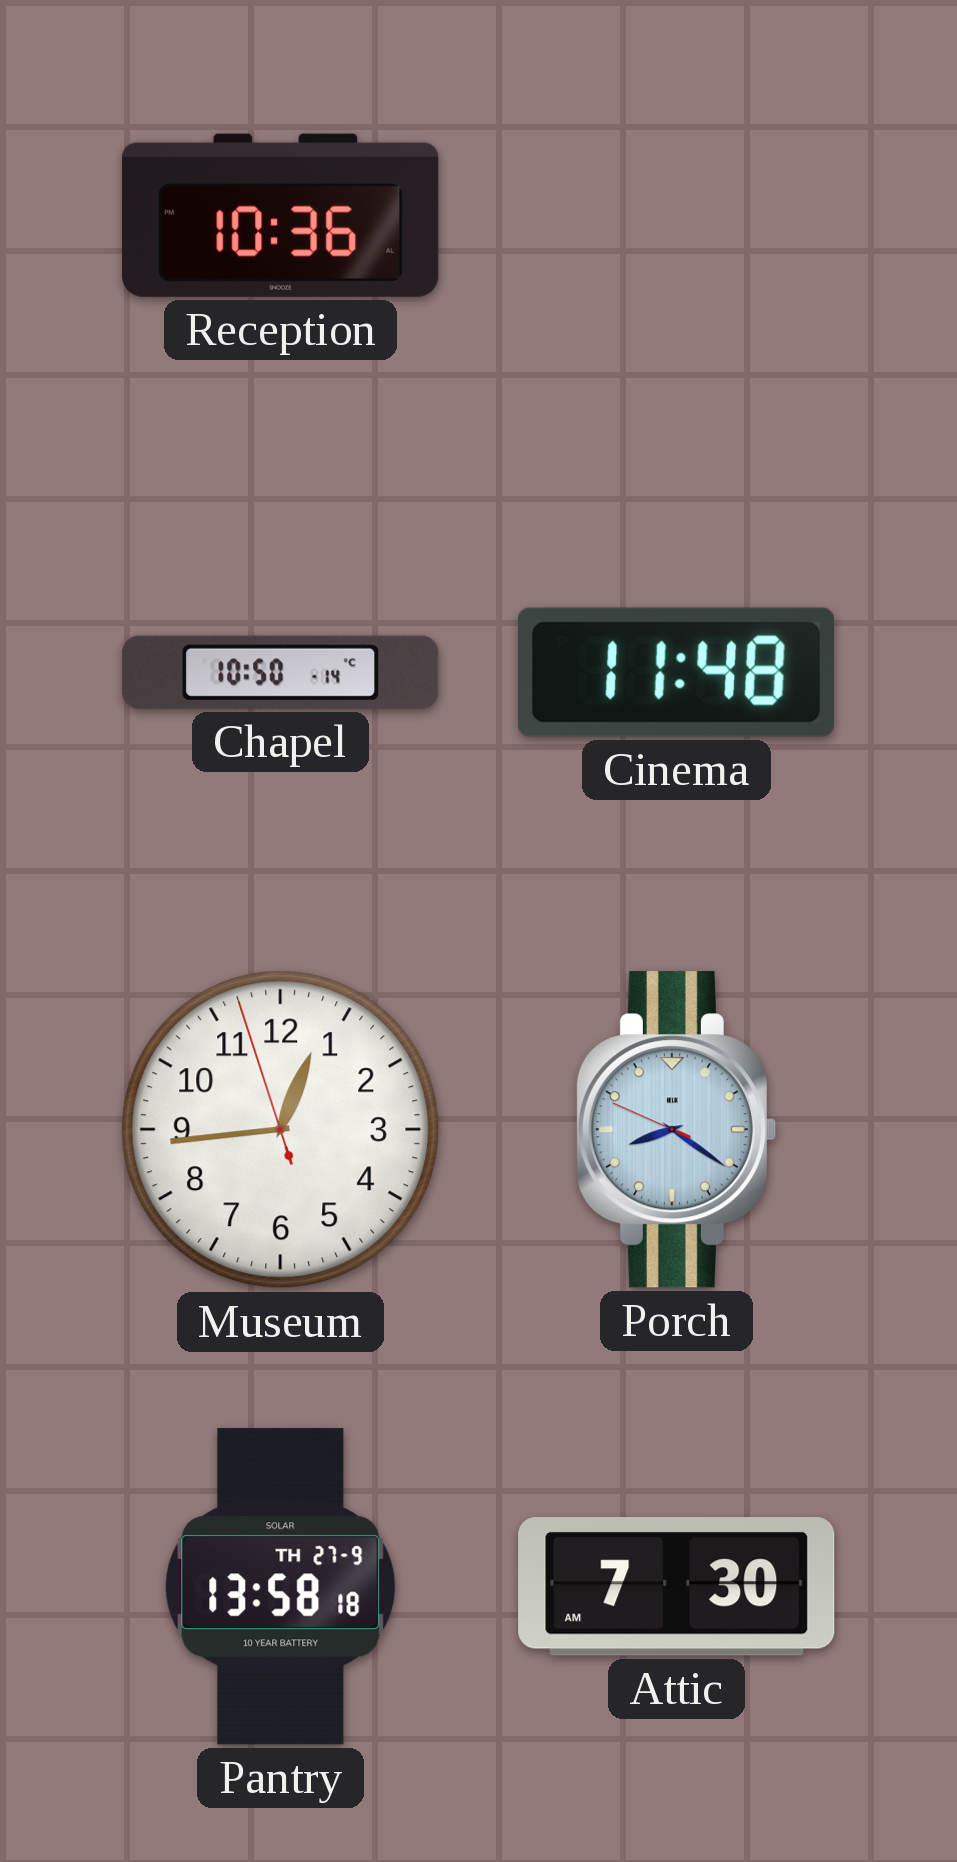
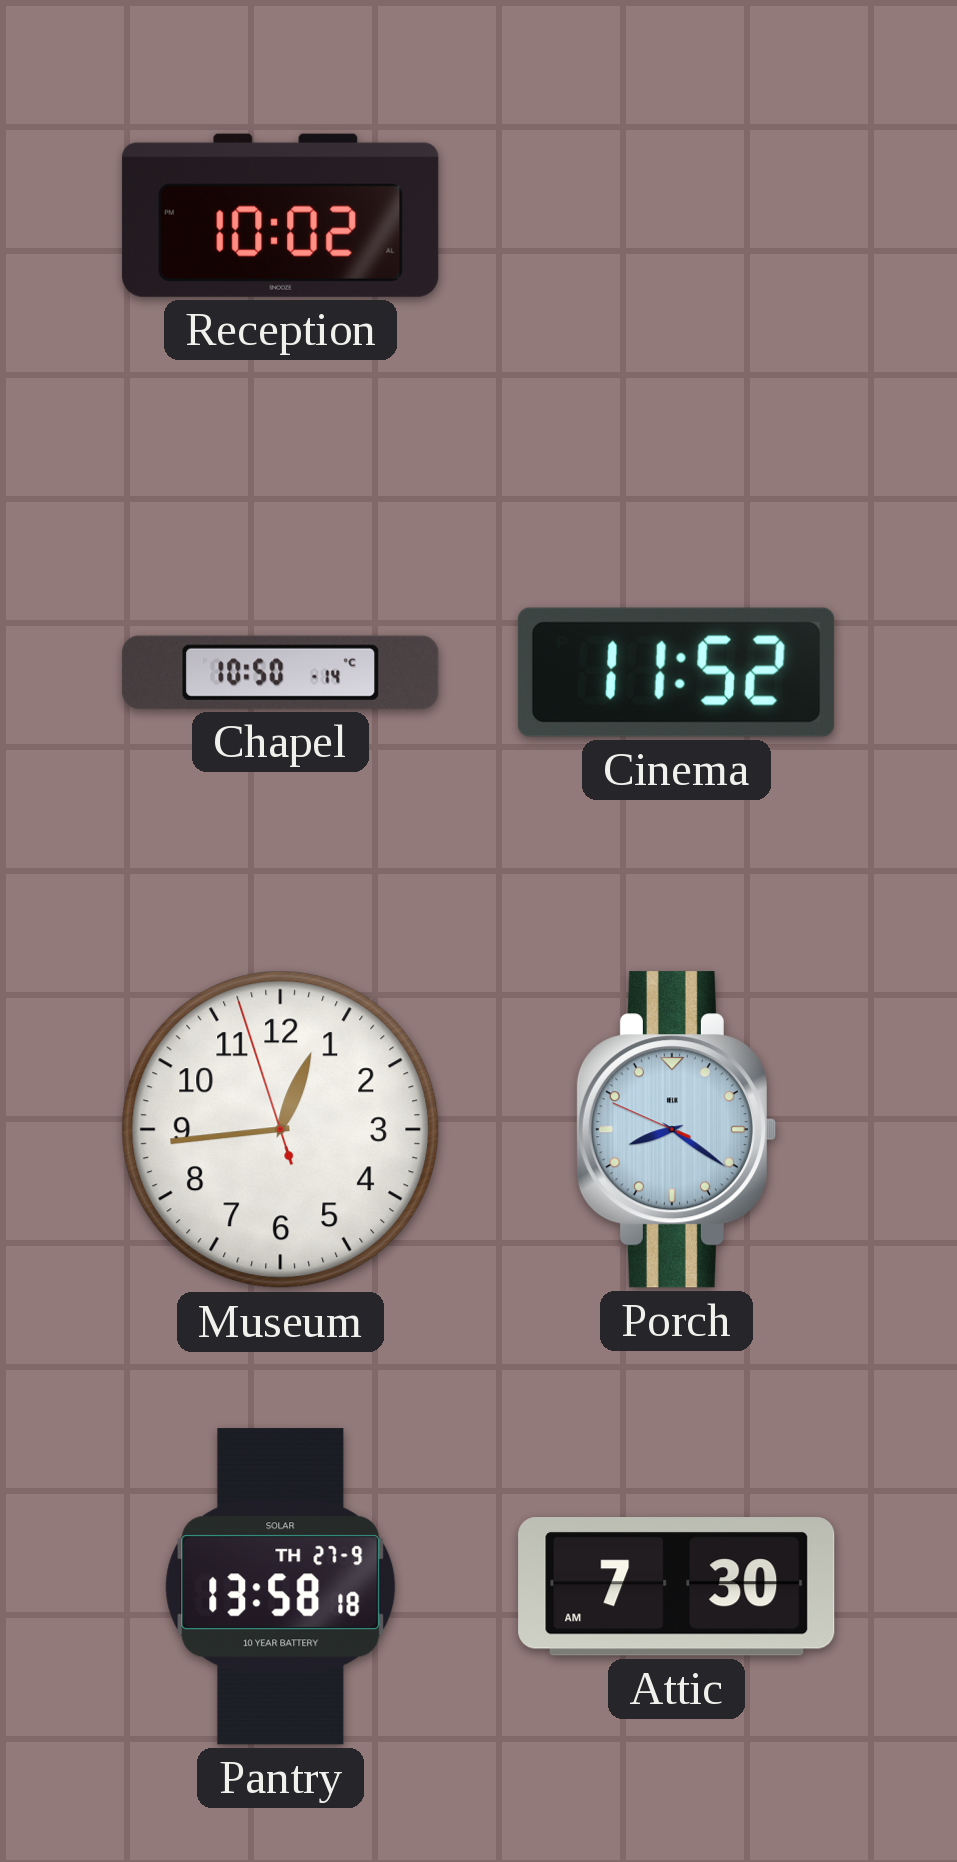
Reception: 10:36 -> 10:02 (281, 215)
Cinema: 11:48 -> 11:52 (676, 672)
